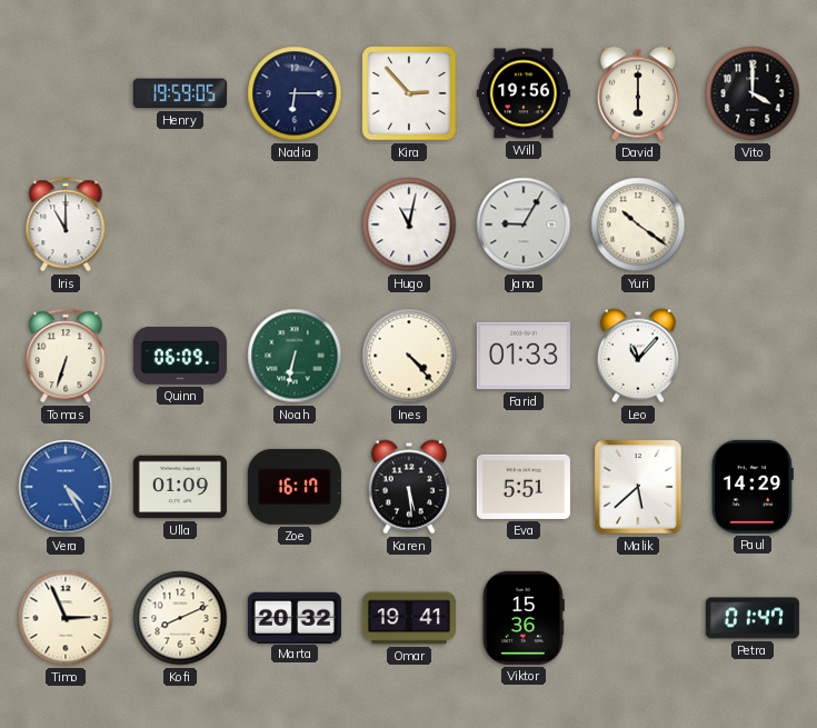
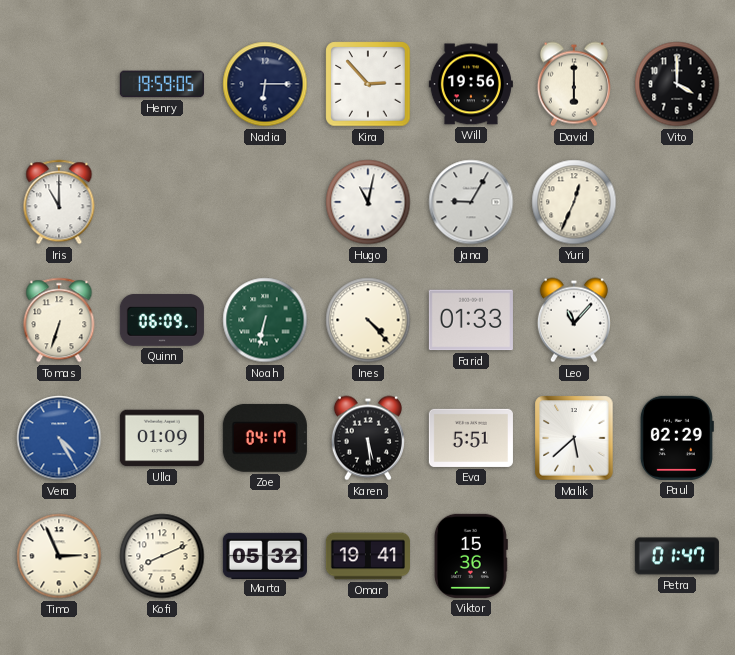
Yuri: 10:21 -> 12:34 (574, 202)
Zoe: 16:17 -> 04:17 (265, 438)
Paul: 14:29 -> 02:29 (677, 438)
Marta: 20:32 -> 05:32 (265, 555)
